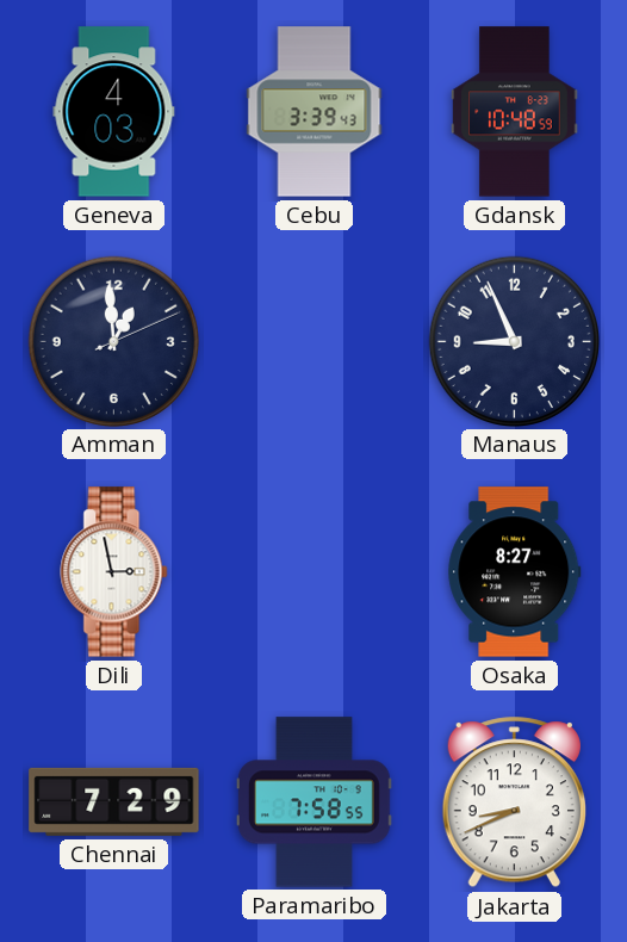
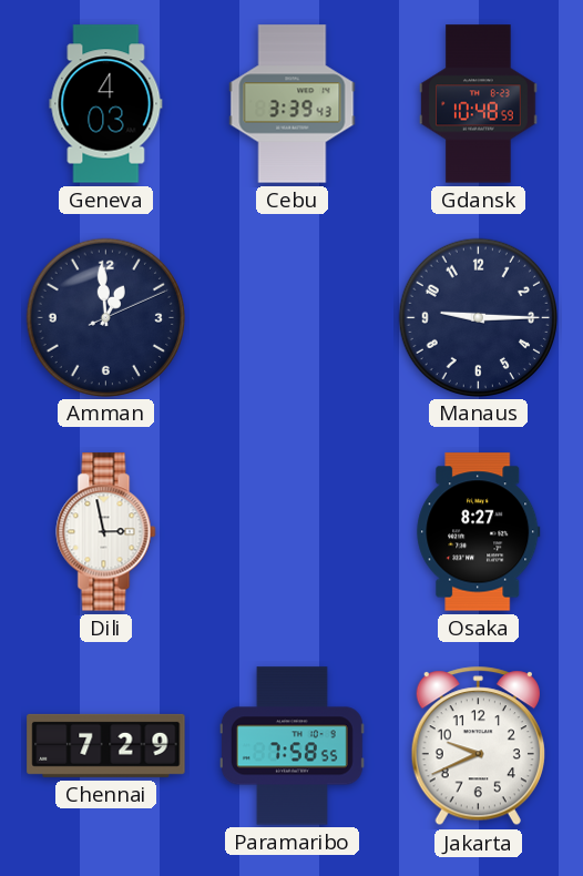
Manaus: 8:56 -> 9:15 (478, 317)
Jakarta: 8:41 -> 9:41 (478, 746)
